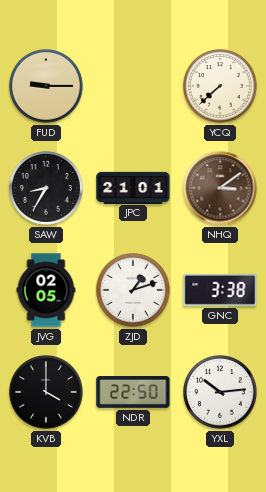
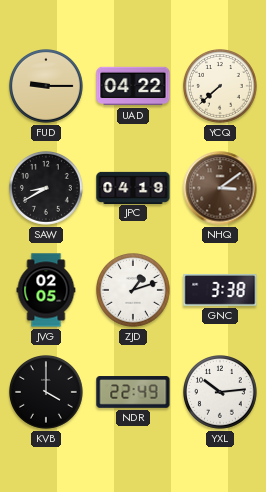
UAD: none -> 04:22 (133, 86)
SAW: 8:35 -> 8:40 (47, 189)
JPC: 21:01 -> 04:19 (133, 187)
NDR: 22:50 -> 22:49 (133, 392)
